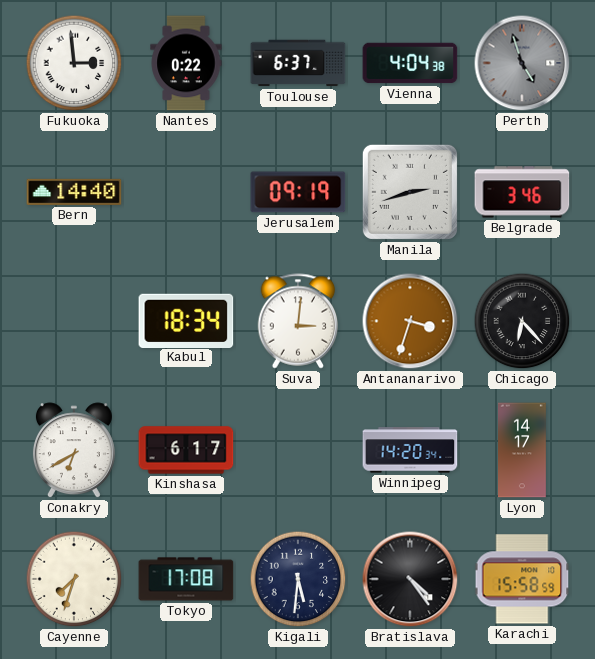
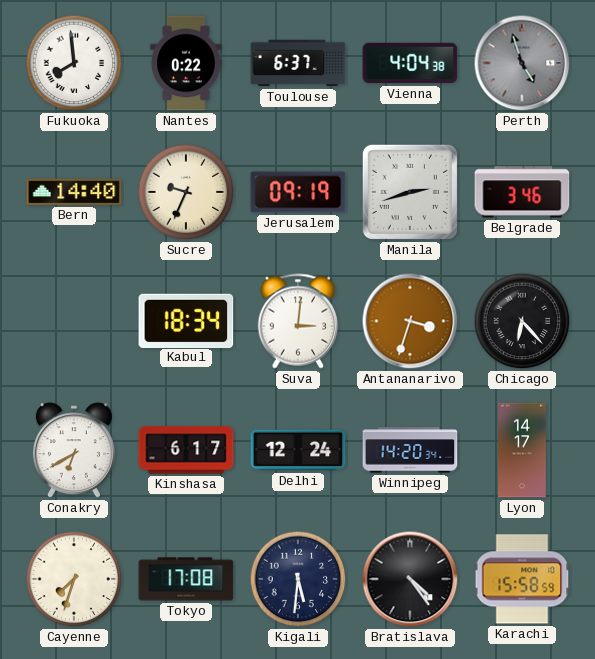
Fukuoka: 2:59 -> 7:59 (74, 63)
Sucre: none -> 9:34 (186, 192)
Delhi: none -> 12:24 (298, 450)
